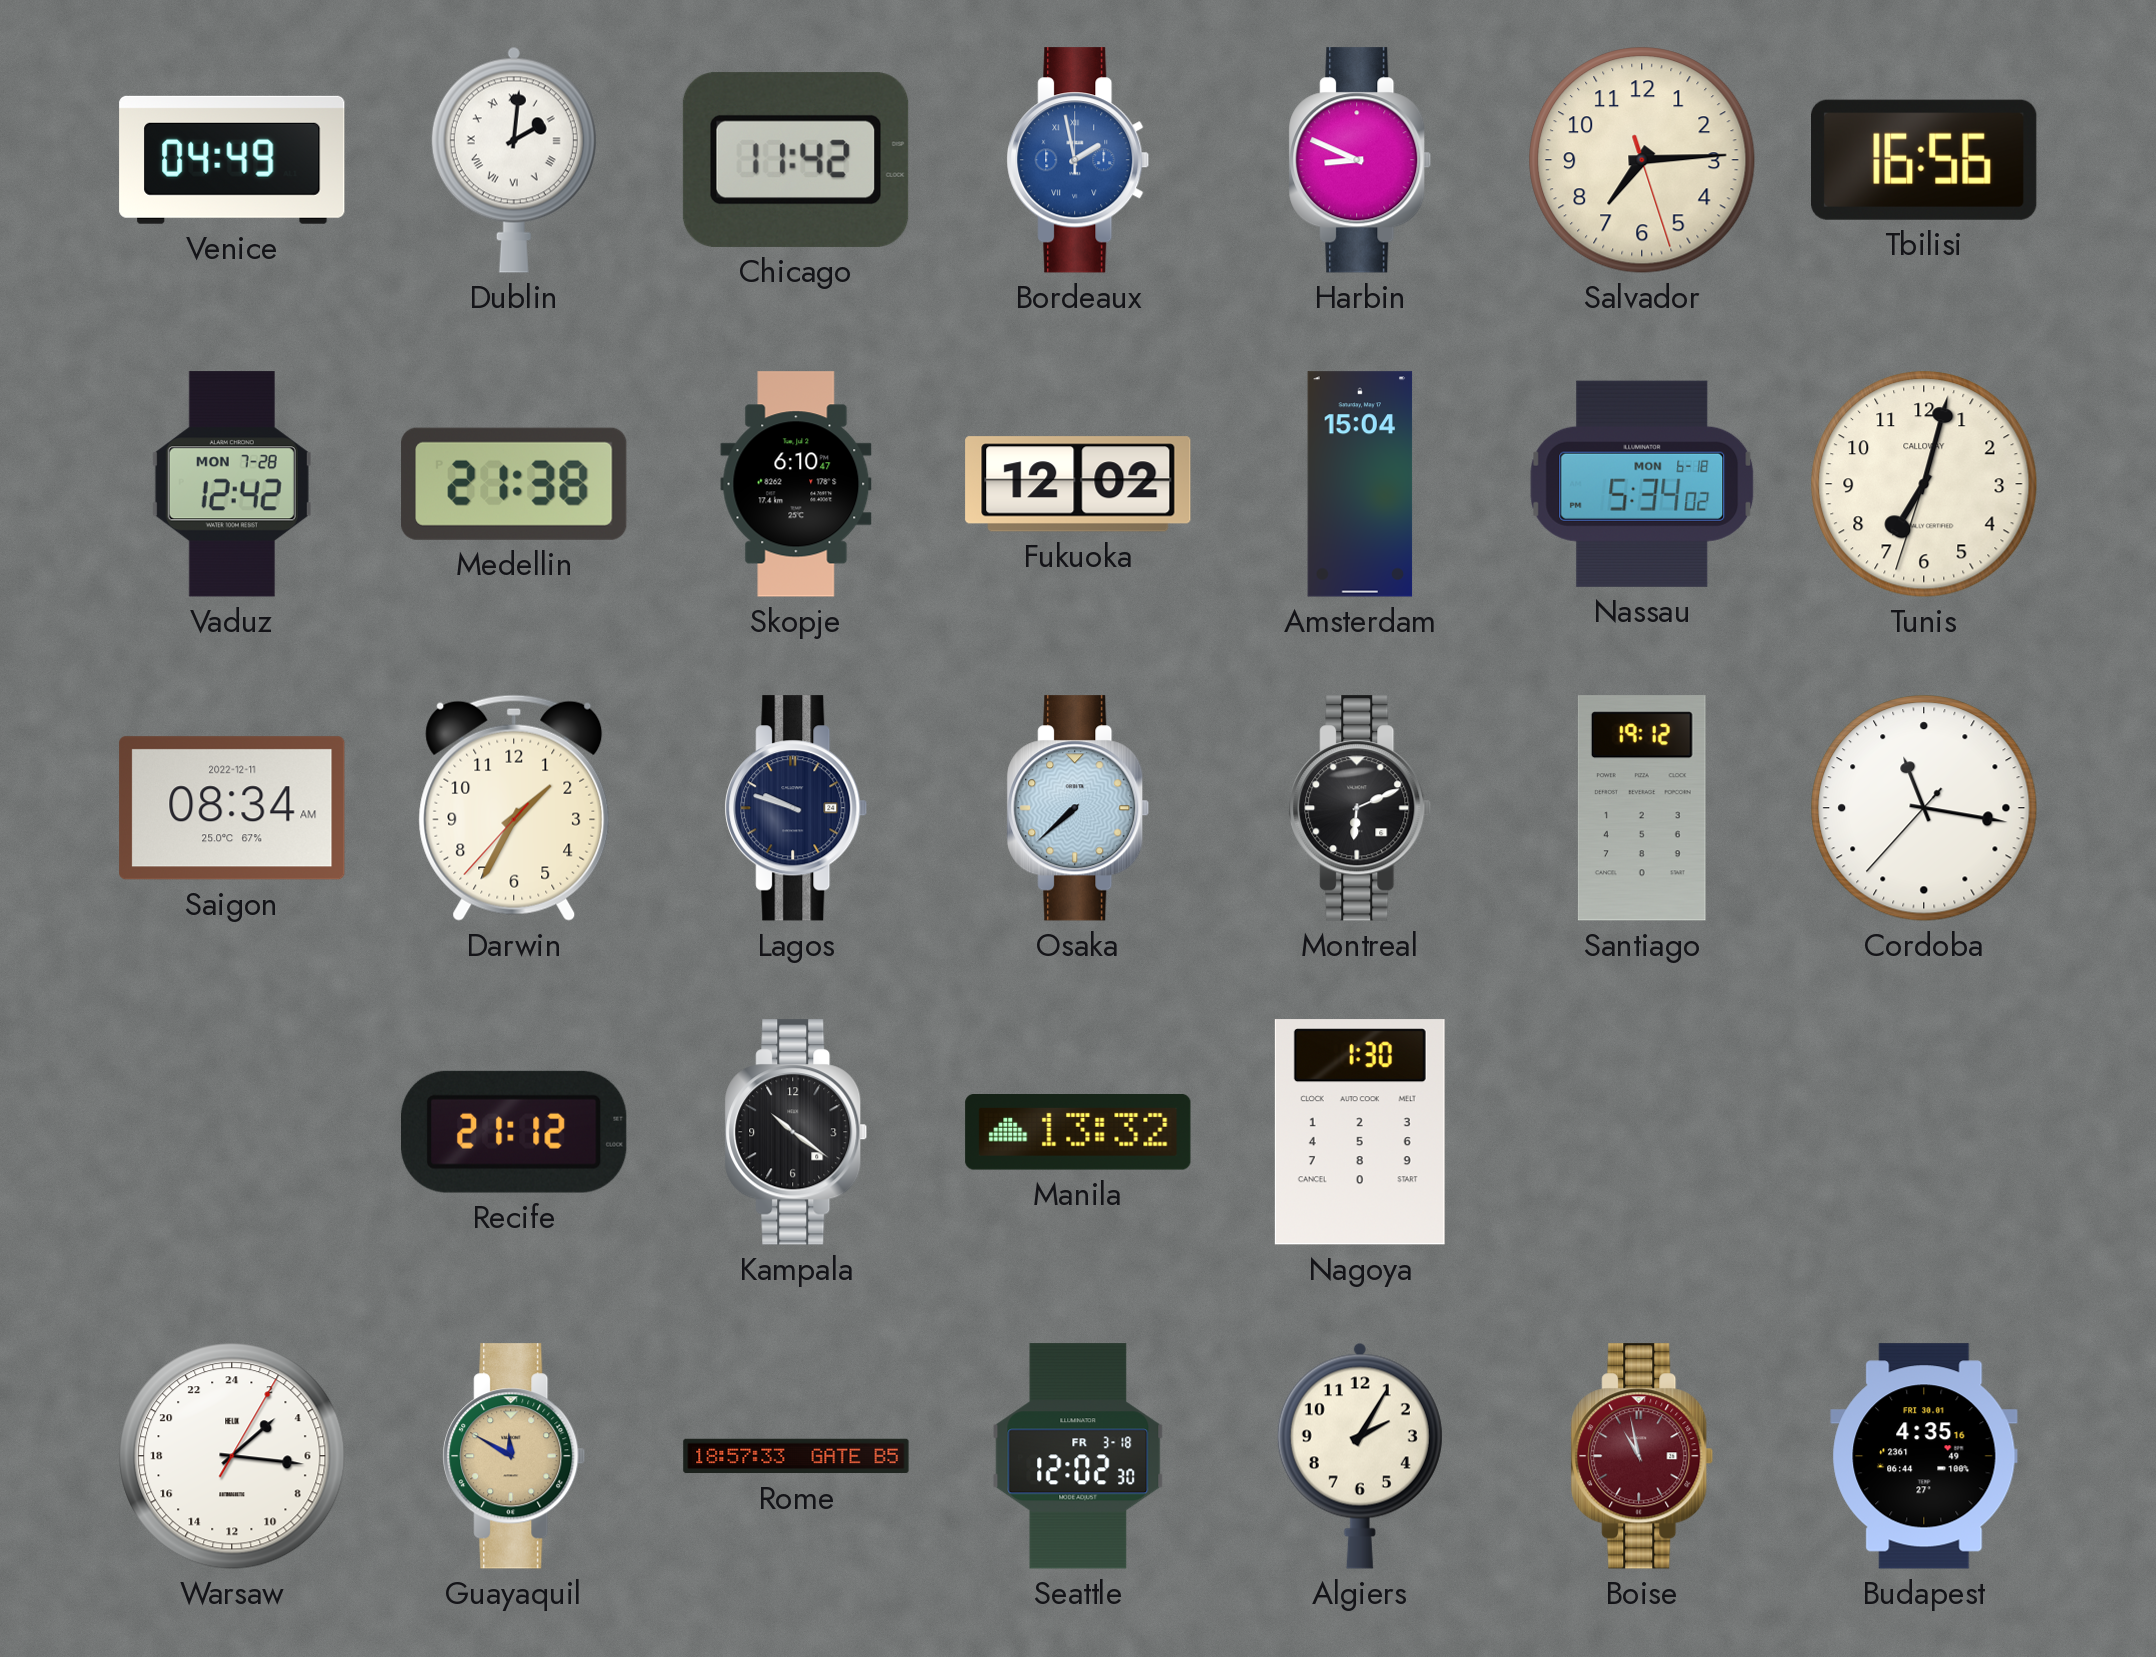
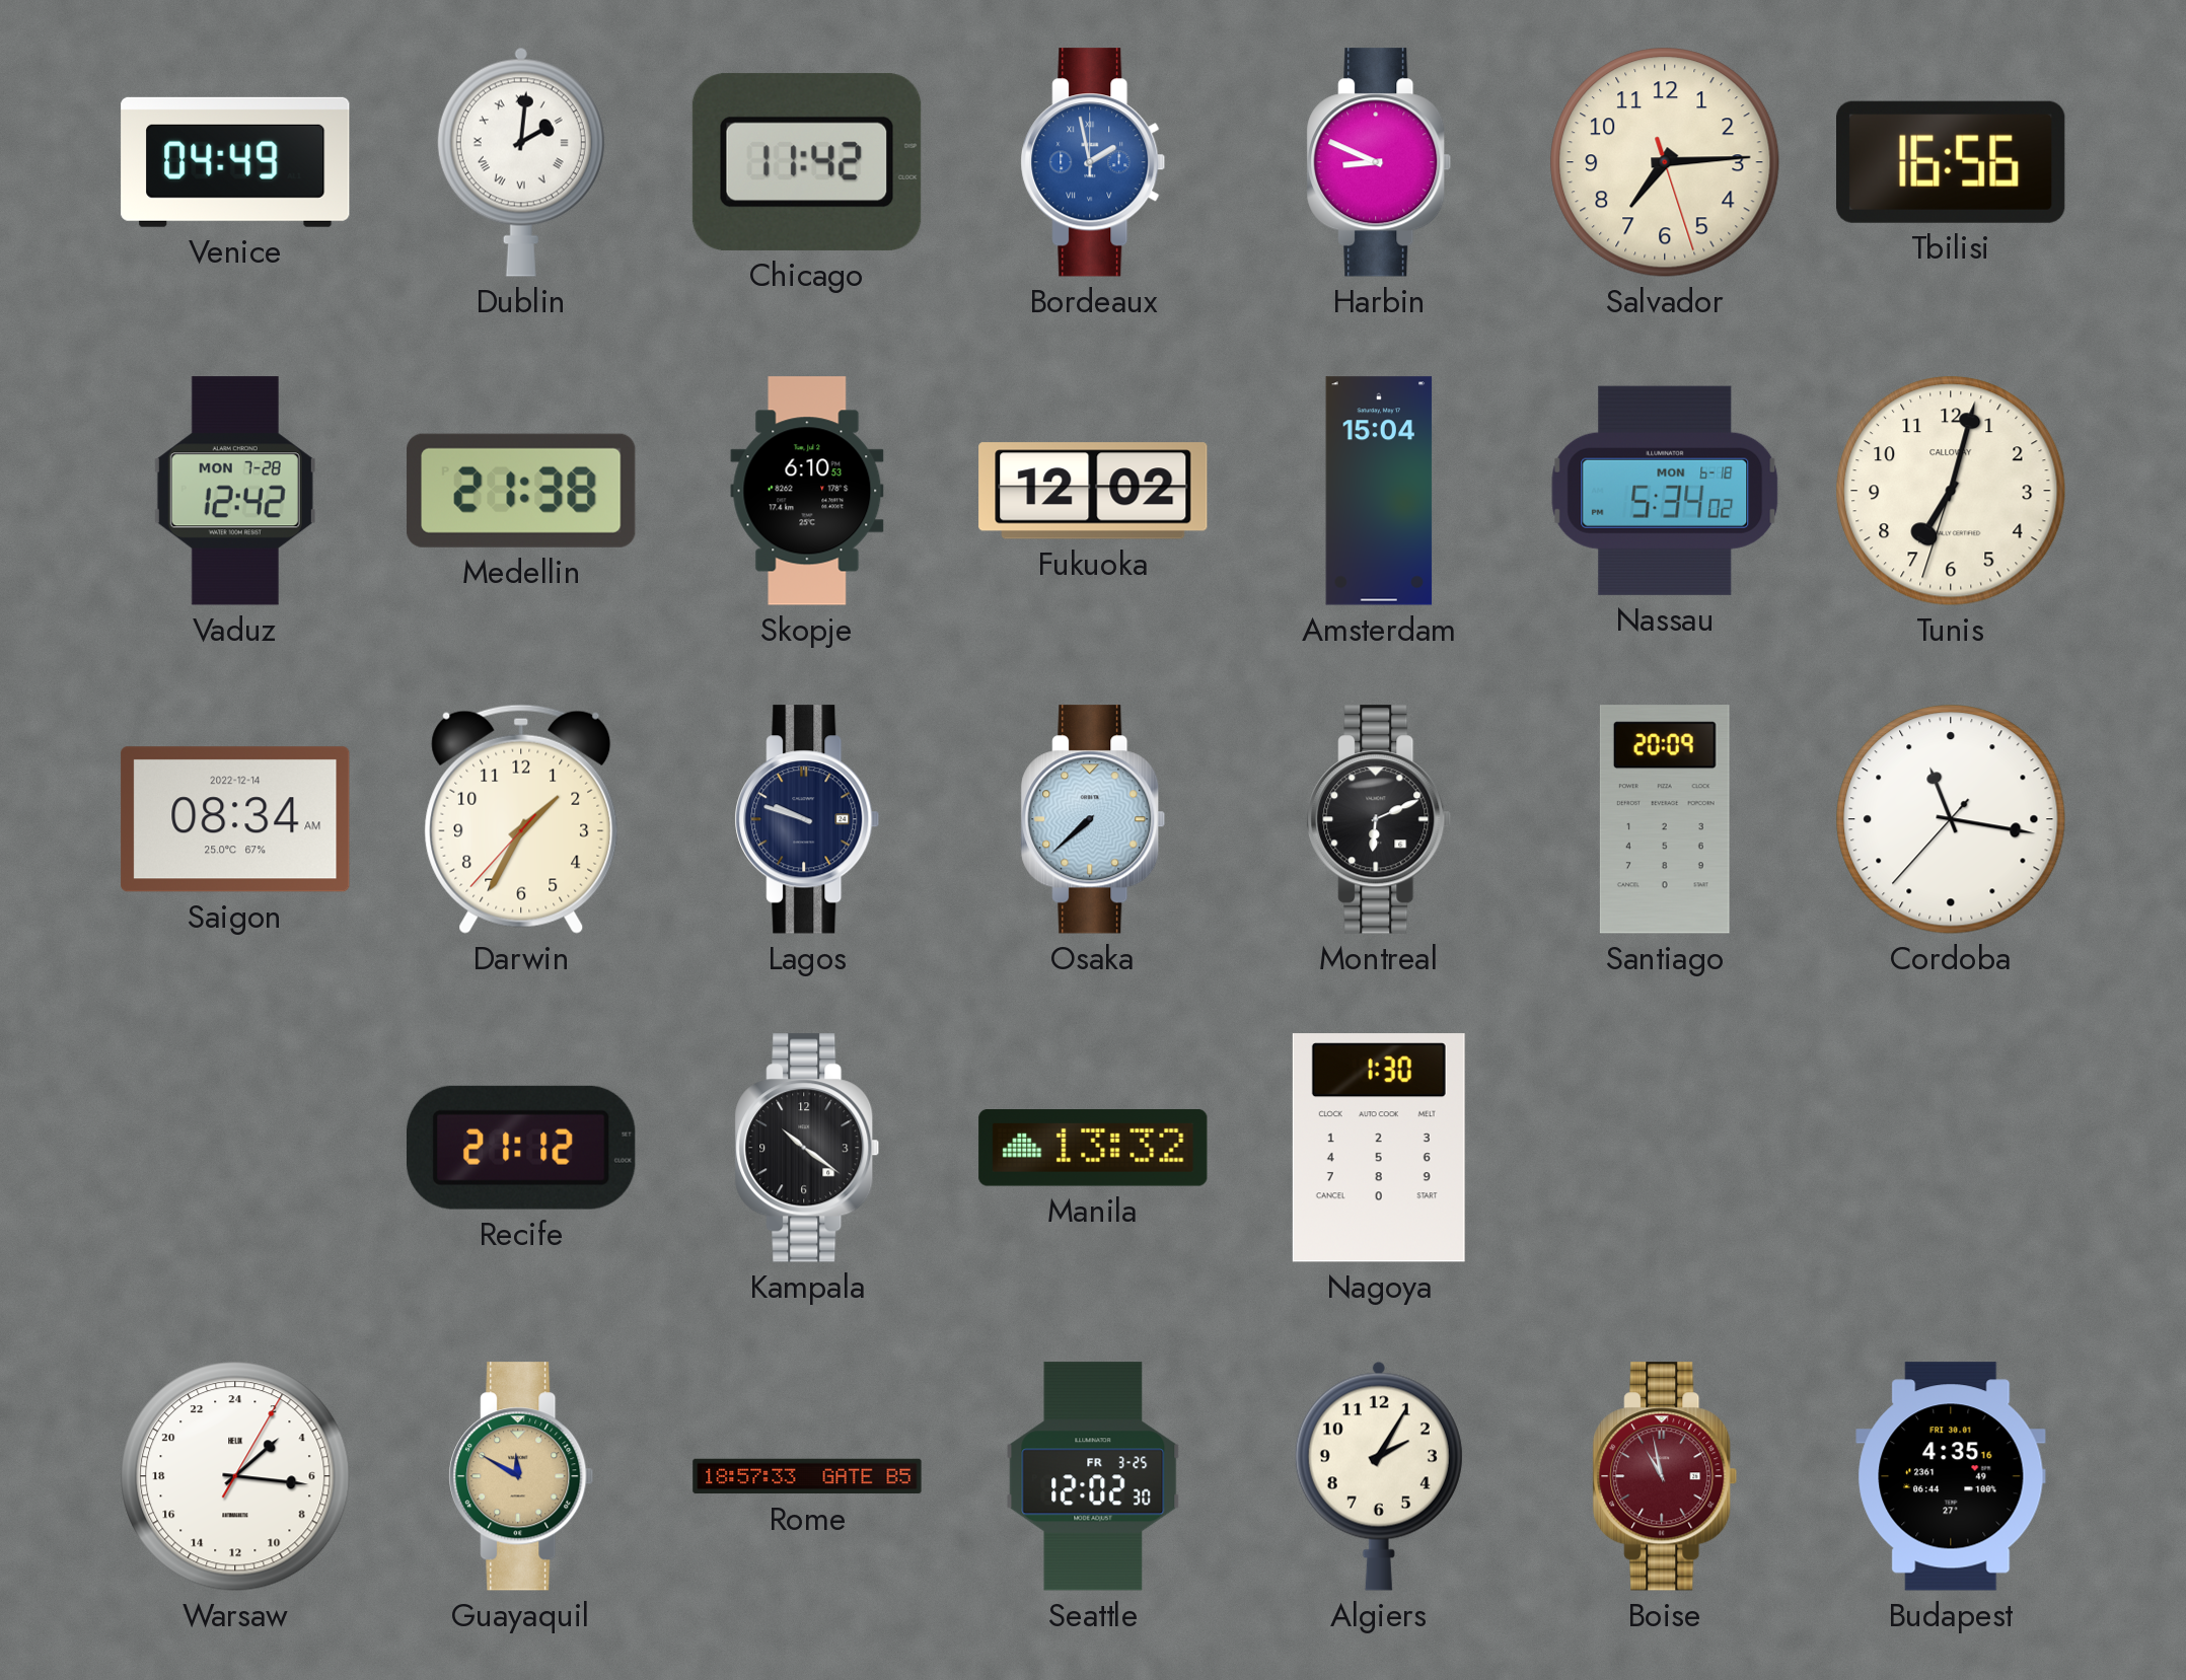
Skopje: 6:10:47 -> 6:10:53 (807, 491)
Saigon date: 2022-12-11 -> 2022-12-14 (235, 819)
Santiago: 19:12 -> 20:09 (1665, 819)
Seattle date: FR 3-18 -> FR 3-25 (1093, 1476)
